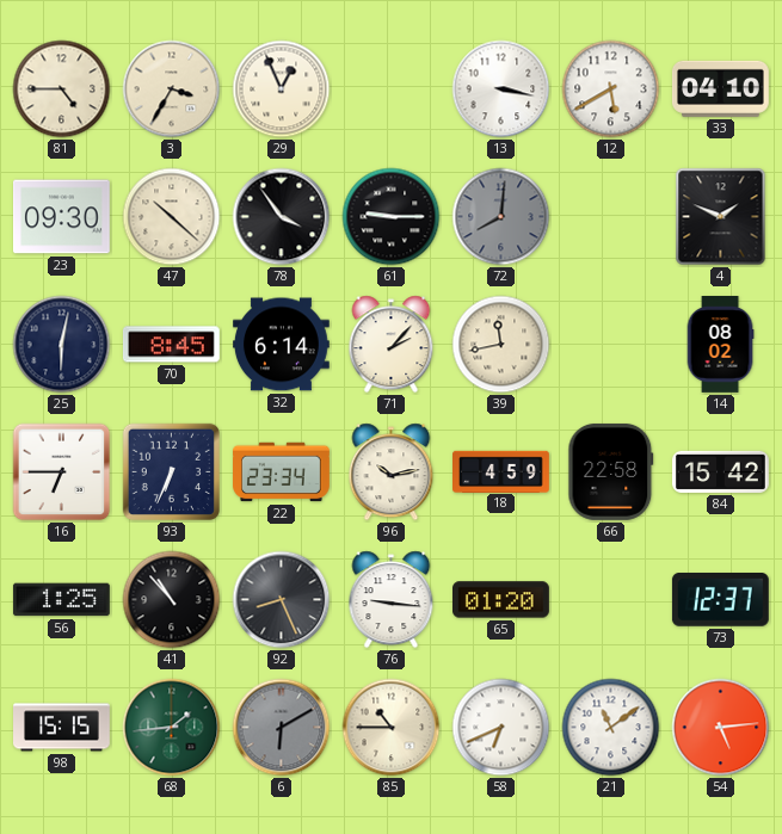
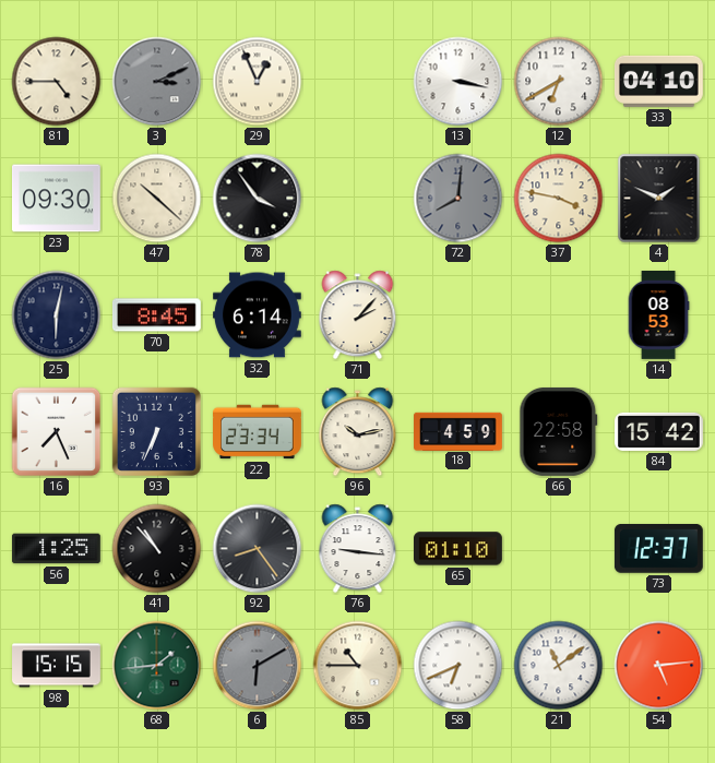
3: 3:35 -> 3:11 (157, 82)
3 dial: cream -> grey (157, 82)
12: 5:40 -> 6:40 (559, 82)
61: 9:15 -> none (392, 217)
37: none -> 3:47 (559, 199)
39: 11:43 -> none (501, 345)
14: 08:02 -> 08:53 (658, 315)
16: 6:45 -> 7:26 (57, 432)
92: 8:26 -> 8:24 (258, 549)
65: 01:20 -> 01:10 (458, 549)
